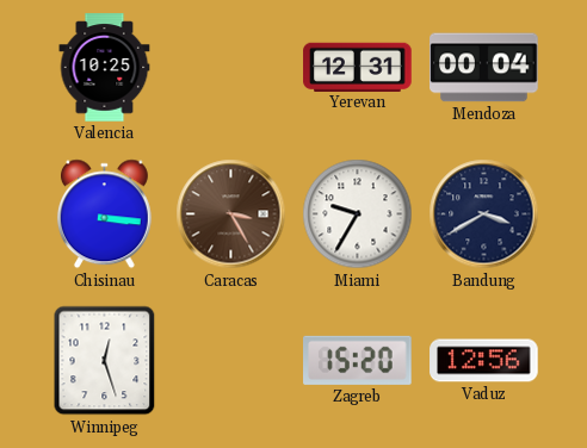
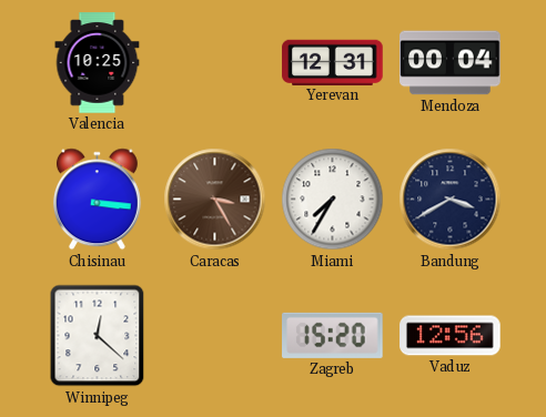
Miami: 9:35 -> 7:35 (333, 200)
Winnipeg: 12:27 -> 12:22 (98, 336)
